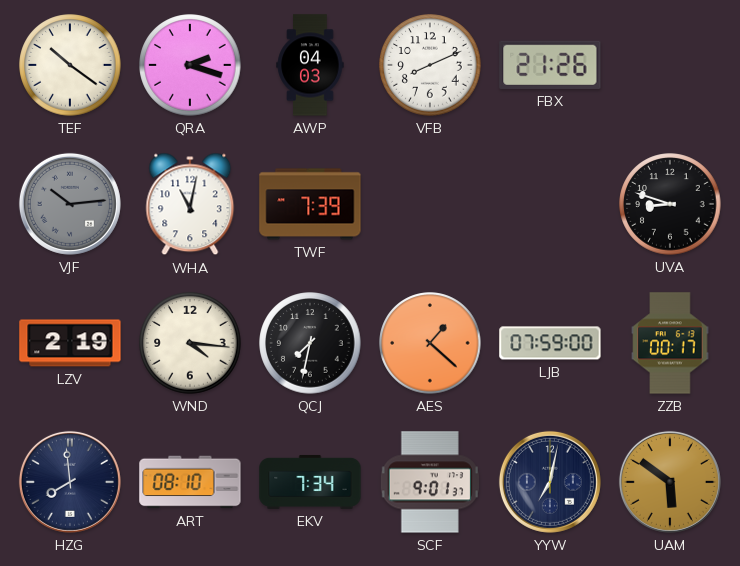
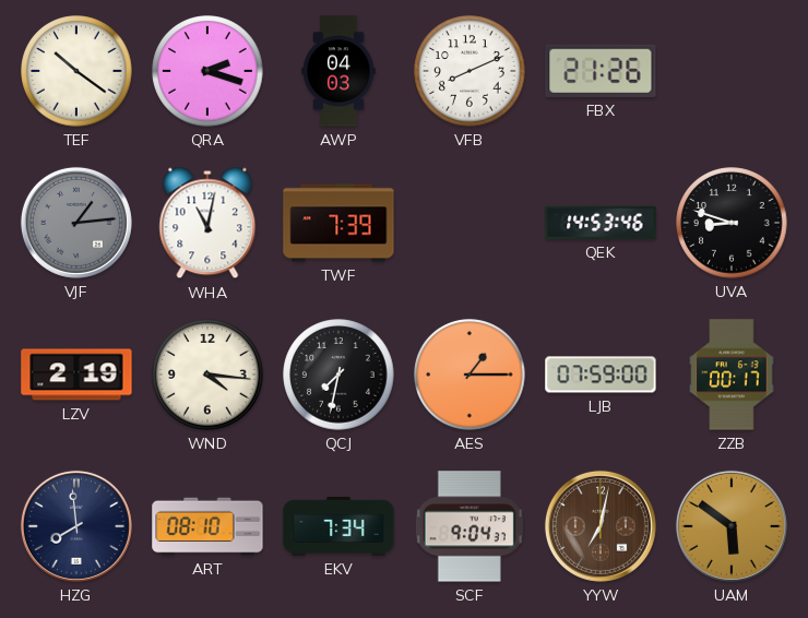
VJF: 10:14 -> 1:14 (76, 223)
QEK: none -> 14:53 (601, 223)
AES: 1:22 -> 1:15 (470, 375)
SCF: 9:01 -> 9:04 (470, 526)
YYW dial: navy -> brown (601, 526)
